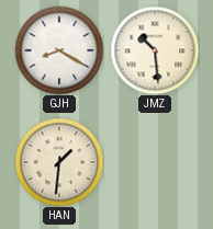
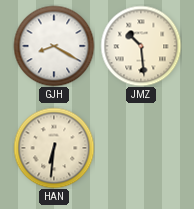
HAN: 1:31 -> 6:31 (54, 148)
